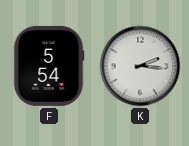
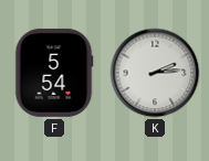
K: 2:16 -> 2:14 (155, 73)
